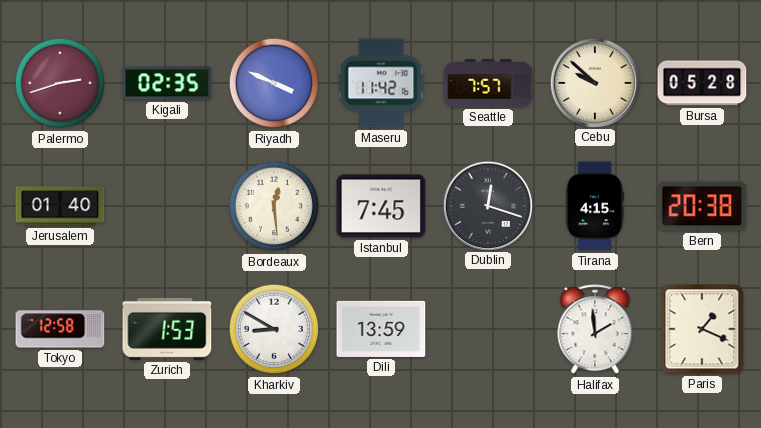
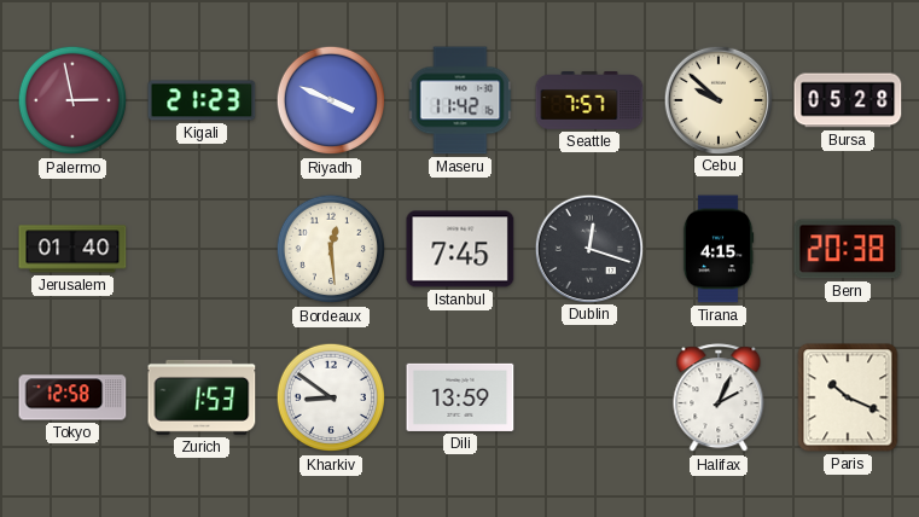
Palermo: 2:42 -> 2:58 (72, 100)
Kigali: 02:35 -> 21:23 (202, 100)
Kharkiv: 8:50 -> 8:51 (331, 397)
Halifax: 1:59 -> 2:04 (719, 399)
Paris: 1:19 -> 10:19 (848, 397)
